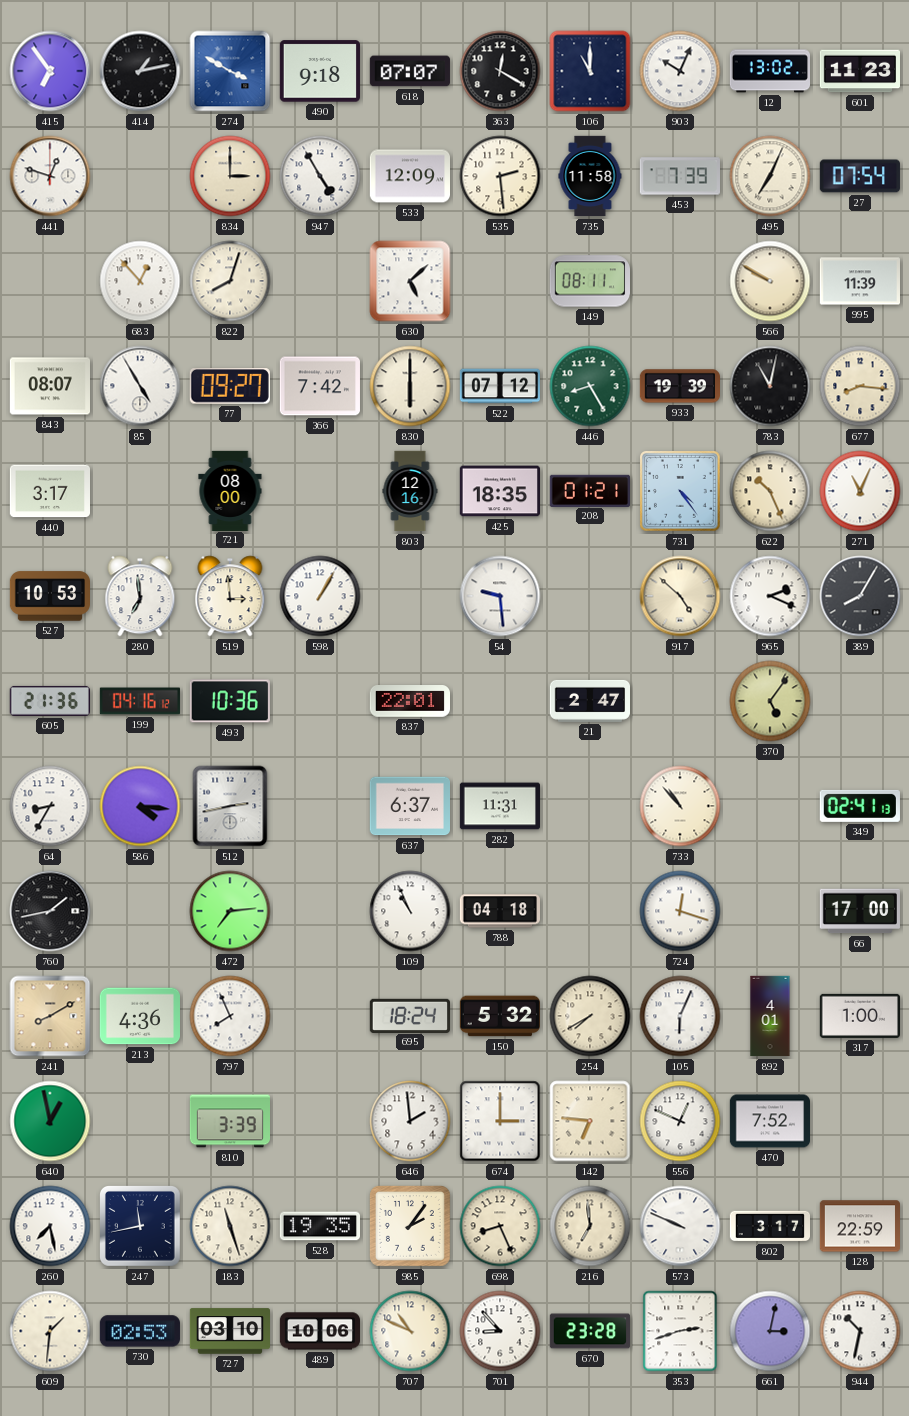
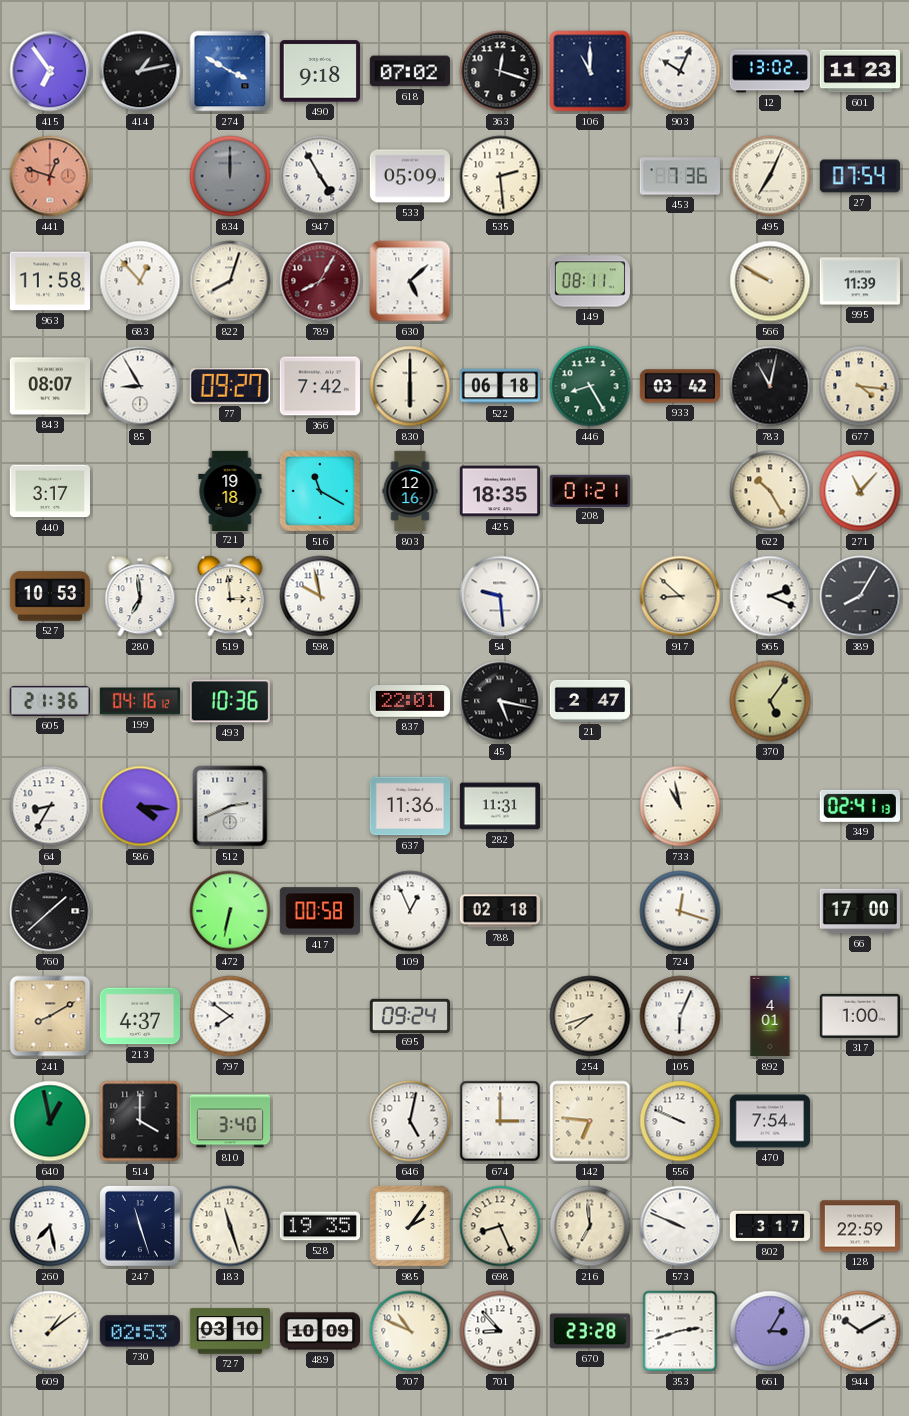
618: 07:07 -> 07:02 (410, 71)
363: 12:20 -> 12:18 (500, 71)
441 dial: white -> salmon (50, 176)
834: 3:00 -> 12:00 (230, 176)
834 dial: cream -> grey (230, 176)
533: 12:09 -> 05:09 (409, 176)
735: 11:58 -> none (590, 176)
453: 7:39 -> 7:36 (679, 176)
963: none -> 11:58 (49, 281)
789: none -> 8:05 (320, 281)
85: 4:55 -> 8:55 (140, 386)
522: 07:12 -> 06:18 (499, 386)
933: 19:39 -> 03:42 (679, 386)
677: 8:16 -> 4:16 (860, 386)
721: 08:00 -> 19:18 (230, 490)
516: none -> 11:20 (320, 491)
731: 4:24 -> none (681, 492)
622: 10:26 -> 10:25 (770, 491)
271: 11:04 -> 11:07 (860, 491)
598: 1:05 -> 9:58 (320, 596)
917: 4:52 -> 8:52 (680, 596)
45: none -> 5:17 (500, 701)
512: 2:43 -> 2:41 (230, 806)
637: 6:37 -> 11:36 (409, 806)
733: 10:53 -> 10:58 (680, 806)
760: 1:43 -> 1:38 (50, 911)
472: 7:14 -> 6:32 (230, 911)
417: none -> 00:58 (319, 911)
109: 10:56 -> 12:56 (410, 911)
788: 04:18 -> 02:18 (499, 911)
213: 4:36 -> 4:37 (139, 1016)
797: 7:56 -> 7:51 (230, 1016)
695: 18:24 -> 09:24 (409, 1015)
150: 5:32 -> none (500, 1016)
254: 7:40 -> 7:42 (590, 1016)
514: none -> 4:00 (140, 1121)
810: 3:39 -> 3:40 (229, 1121)
646: 1:59 -> 5:02 (410, 1121)
556: 12:49 -> 9:49 (680, 1121)
470: 7:52 -> 7:54 (769, 1121)
247: 11:43 -> 11:27 (140, 1226)
609: 1:31 -> 1:09 (50, 1331)
489: 10:06 -> 10:09 (319, 1331)
661: 3:02 -> 3:05 (770, 1331)
944: 10:32 -> 10:10 (860, 1331)
